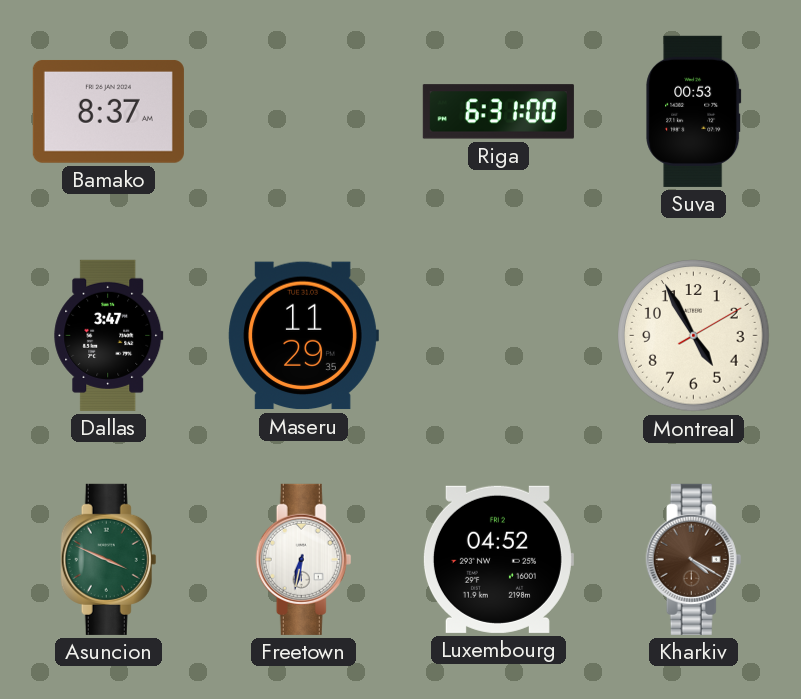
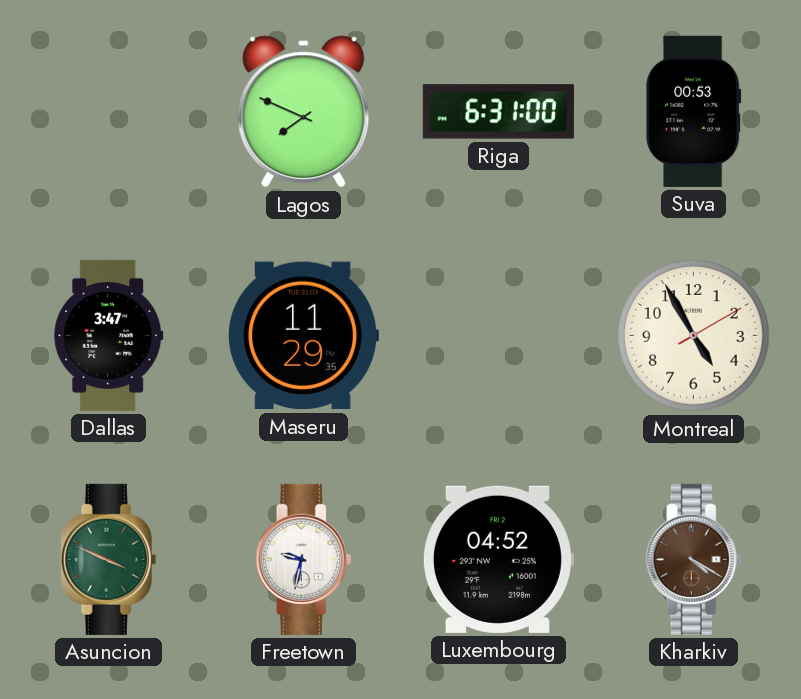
Bamako: 8:37 -> none (108, 112)
Lagos: none -> 7:49 (304, 112)
Freetown: 6:32 -> 9:32 (304, 559)
